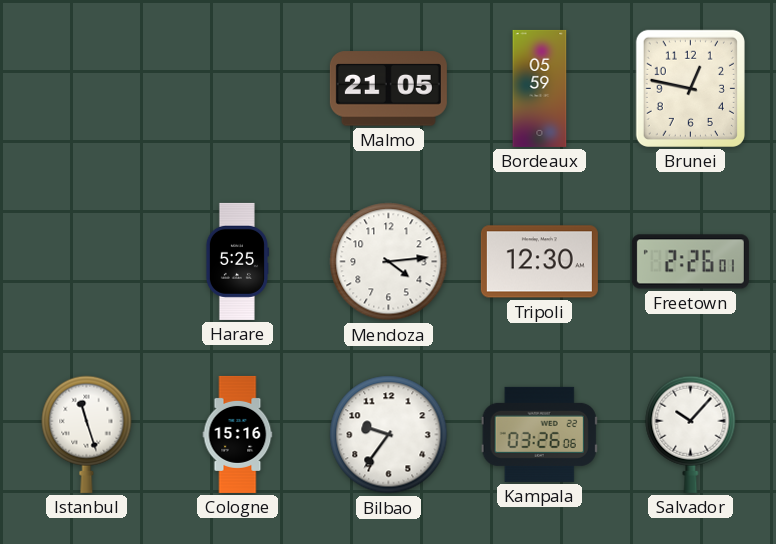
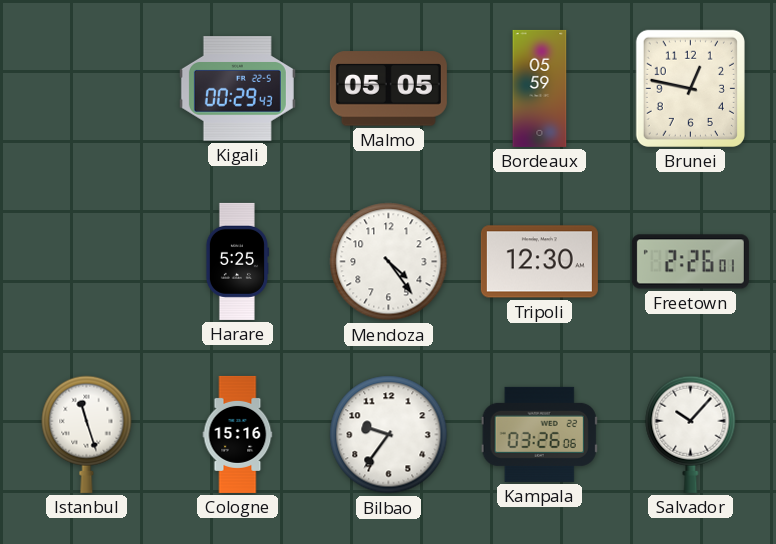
Kigali: none -> 00:29 (237, 89)
Malmo: 21:05 -> 05:05 (388, 89)
Mendoza: 4:14 -> 4:24 (389, 262)
